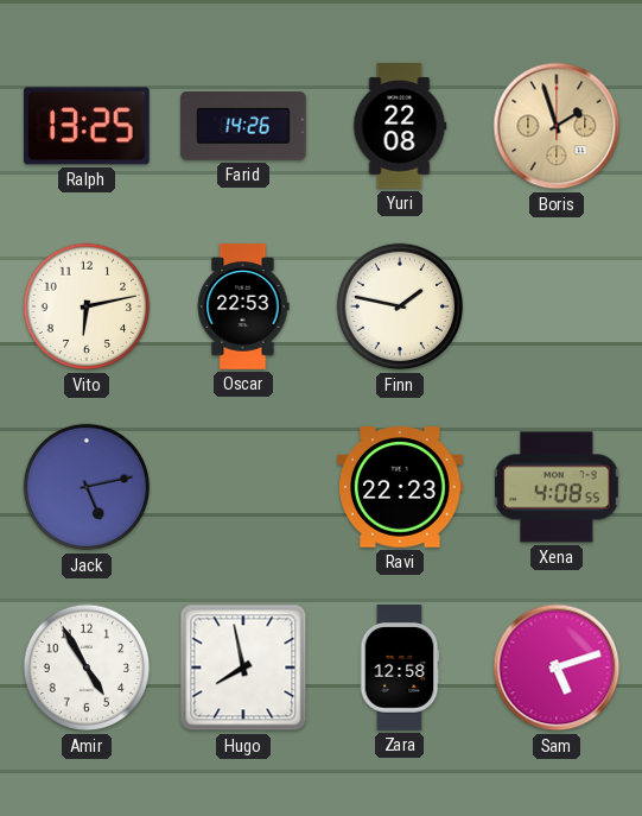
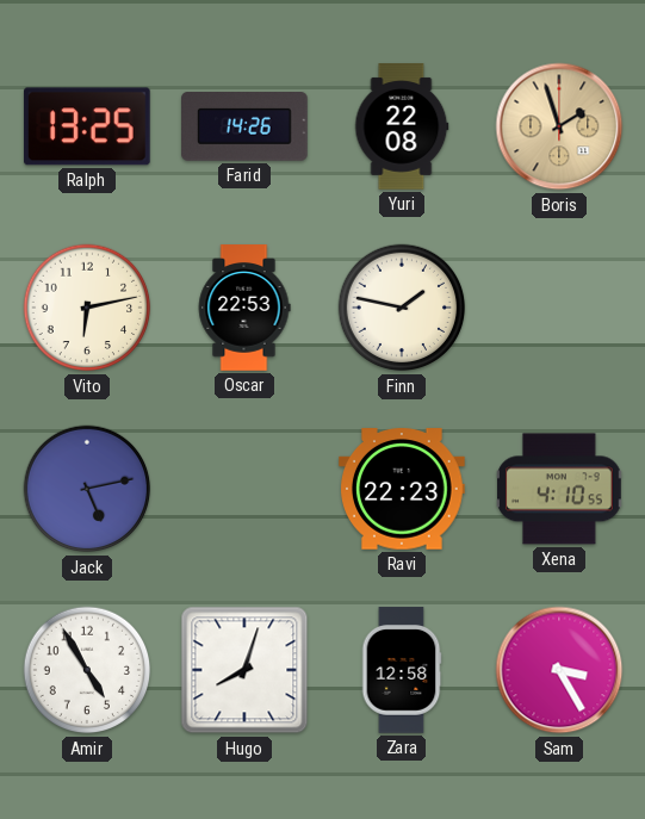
Xena: 4:08 -> 4:10 (560, 489)
Hugo: 7:58 -> 8:03 (244, 670)
Sam: 5:12 -> 3:25 (559, 670)
